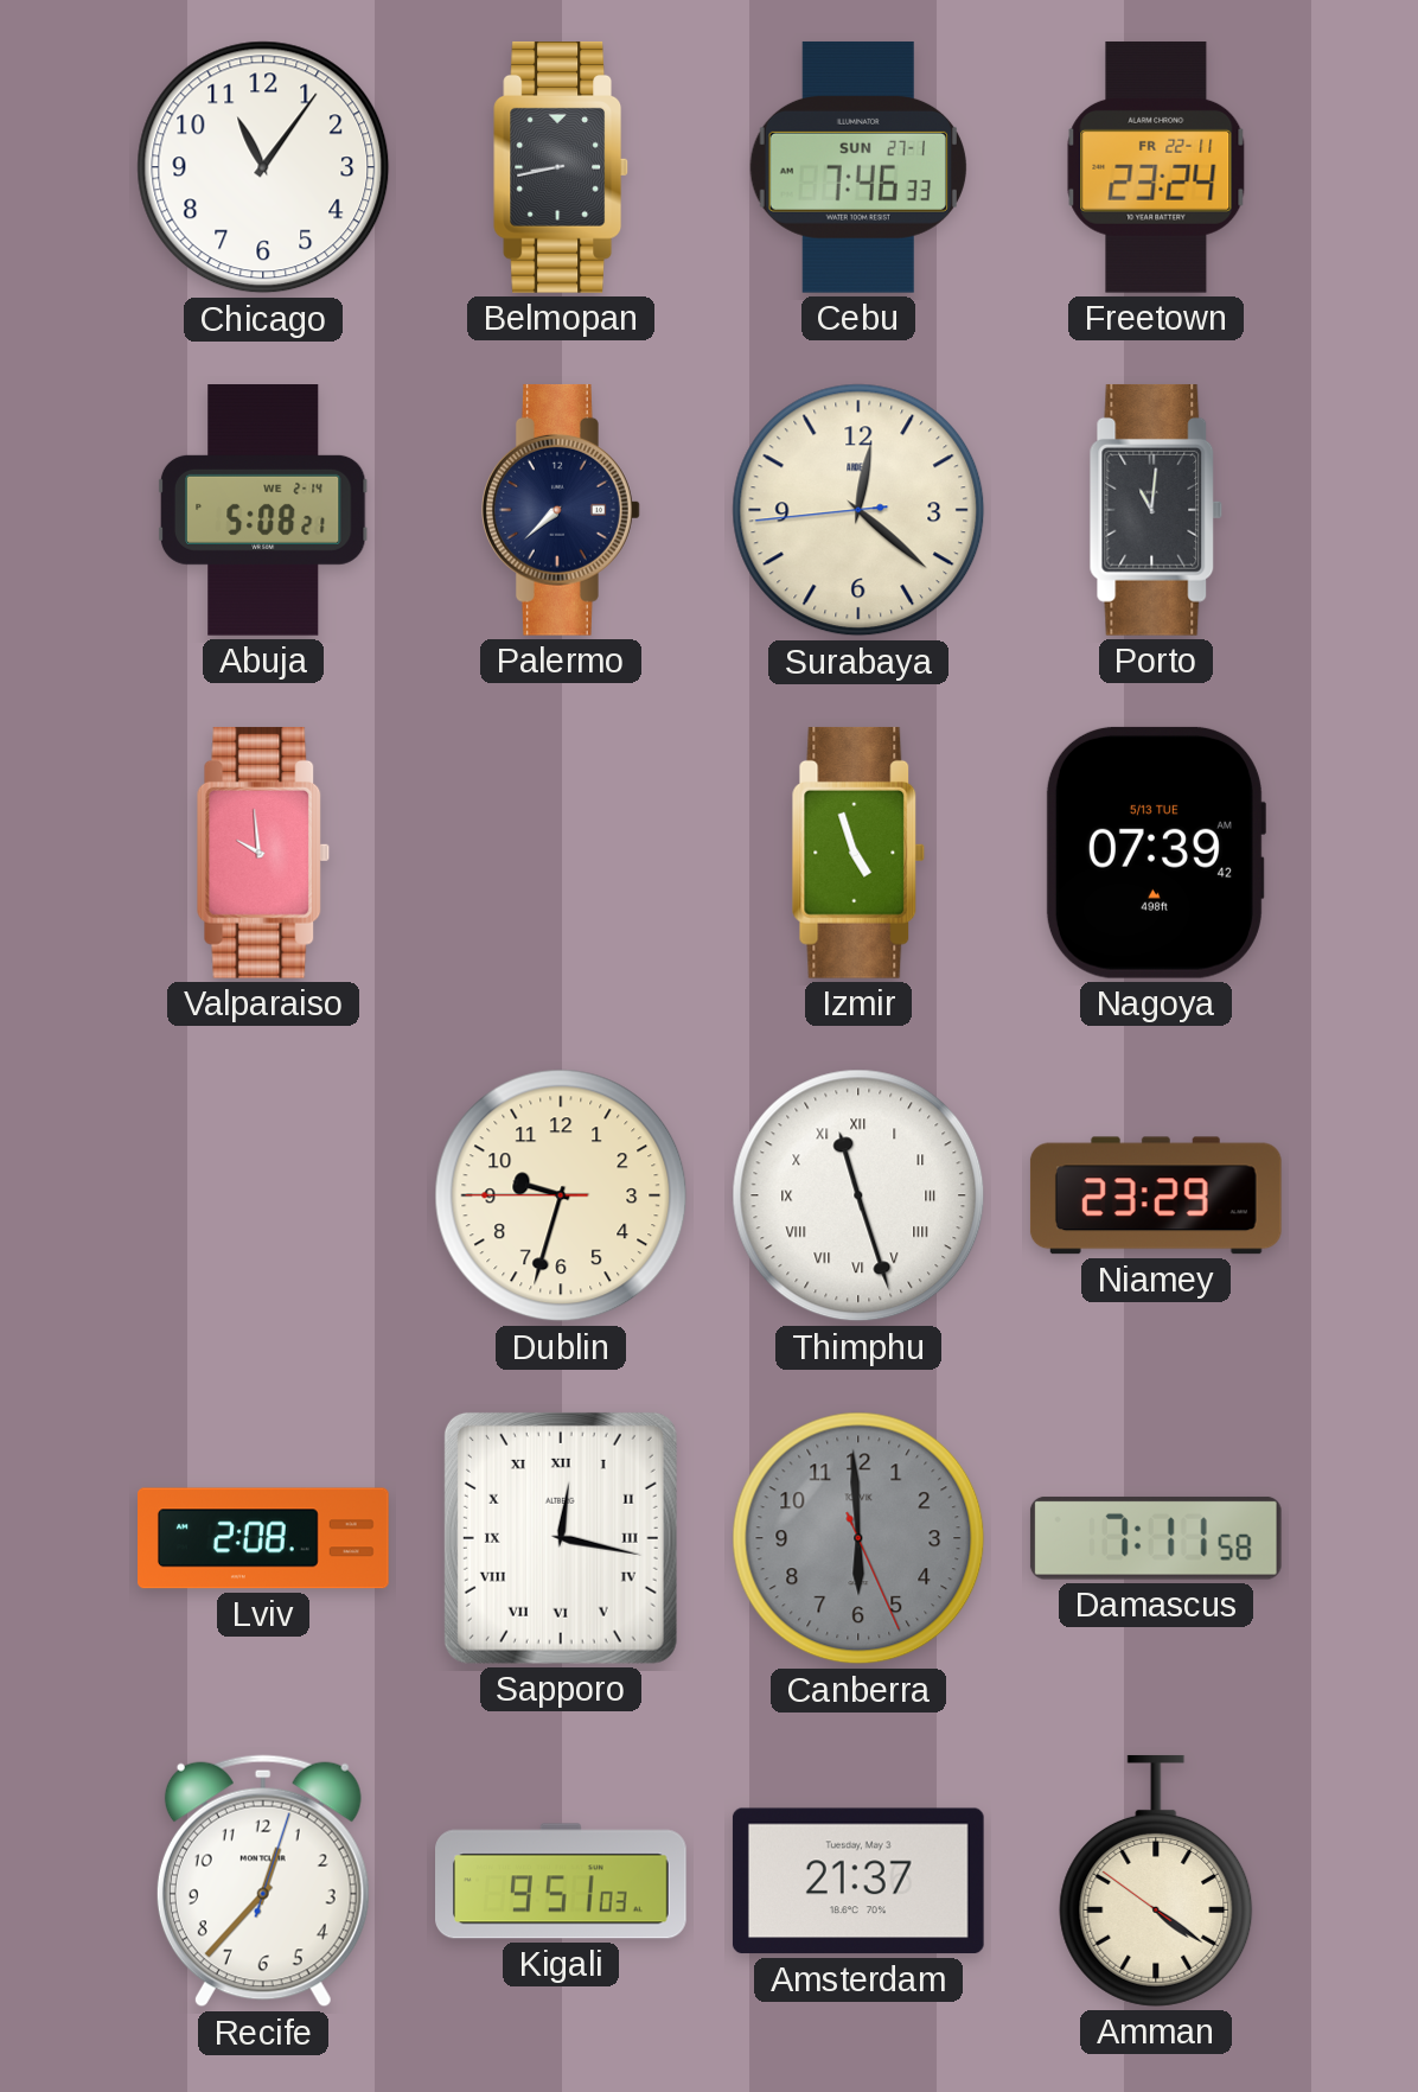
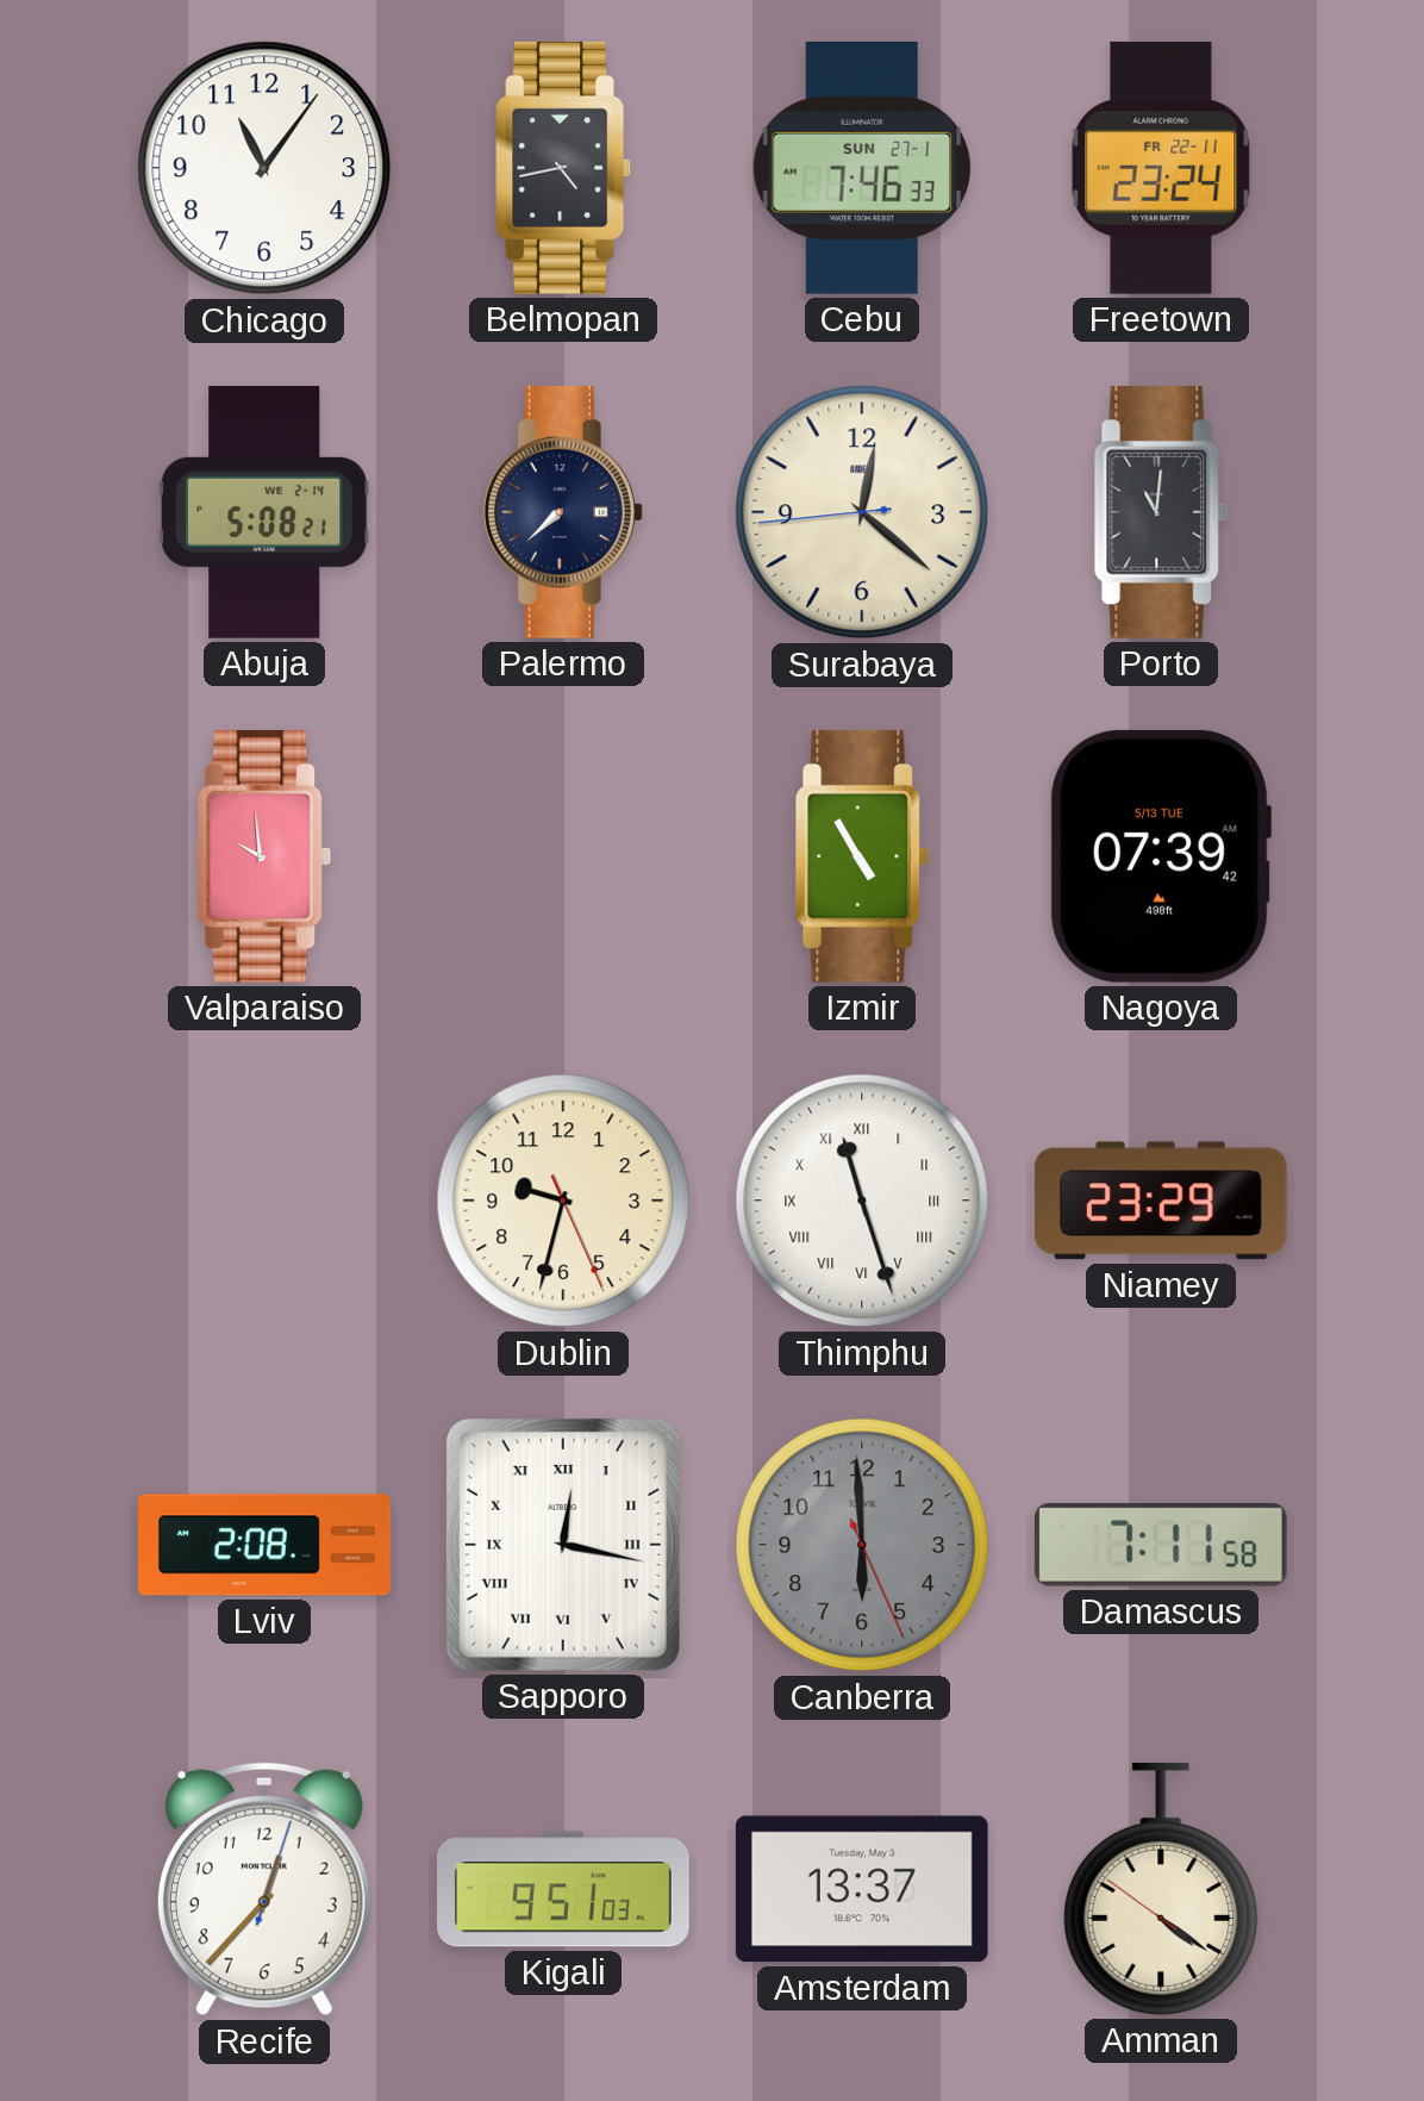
Belmopan: 8:43 -> 4:43 (563, 168)
Izmir: 4:57 -> 4:55 (862, 856)
Dublin: 9:32:45 -> 9:32:26 (563, 1201)
Amsterdam: 21:37 -> 13:37 (862, 1889)
